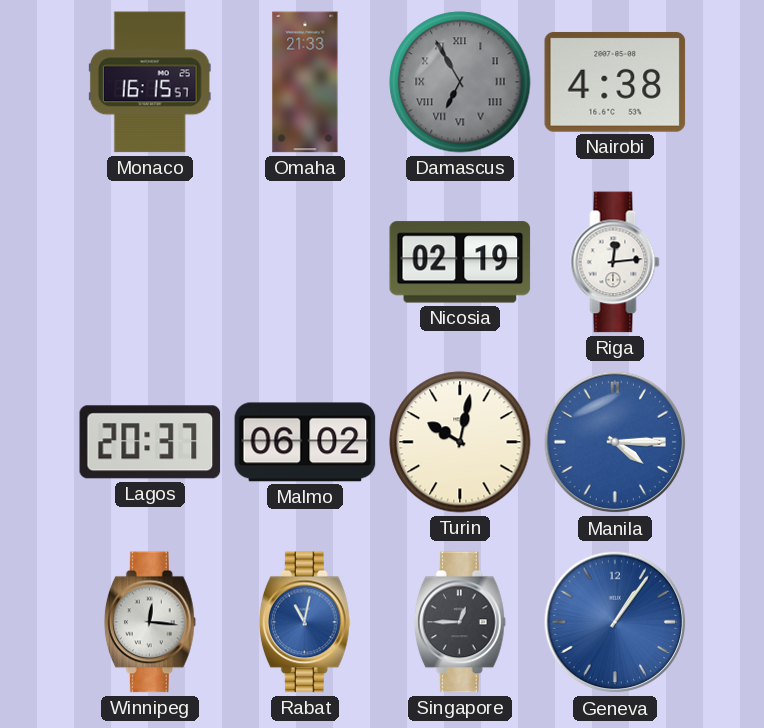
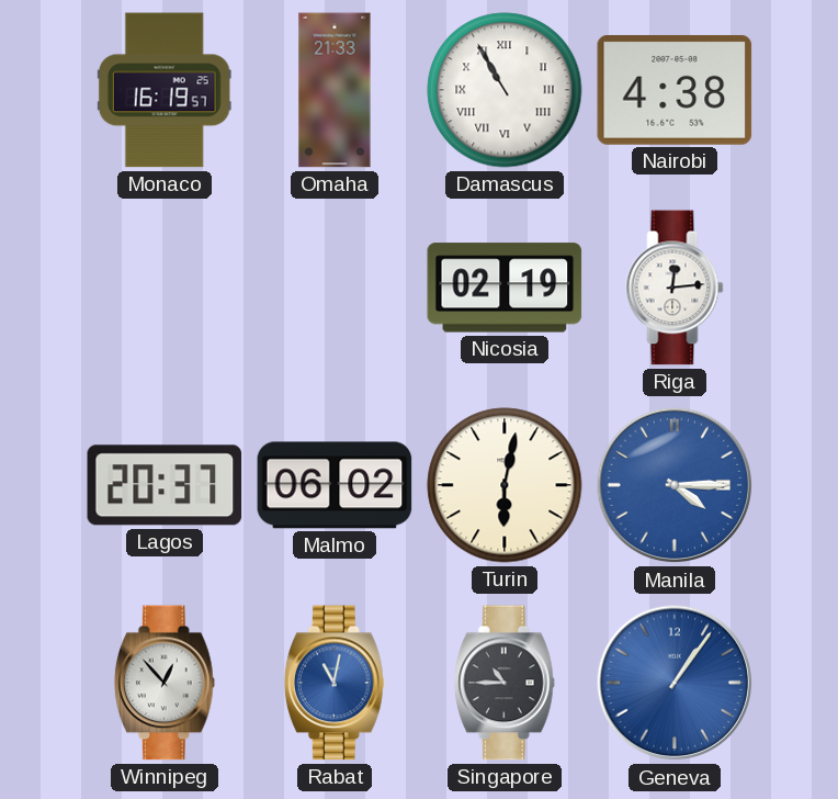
Monaco: 16:15 -> 16:19 (165, 90)
Damascus: 6:55 -> 10:55 (505, 90)
Damascus dial: grey -> white (505, 90)
Turin: 10:02 -> 6:02 (505, 485)
Winnipeg: 12:16 -> 12:53 (165, 683)
Singapore: 12:45 -> 10:45 (505, 683)
